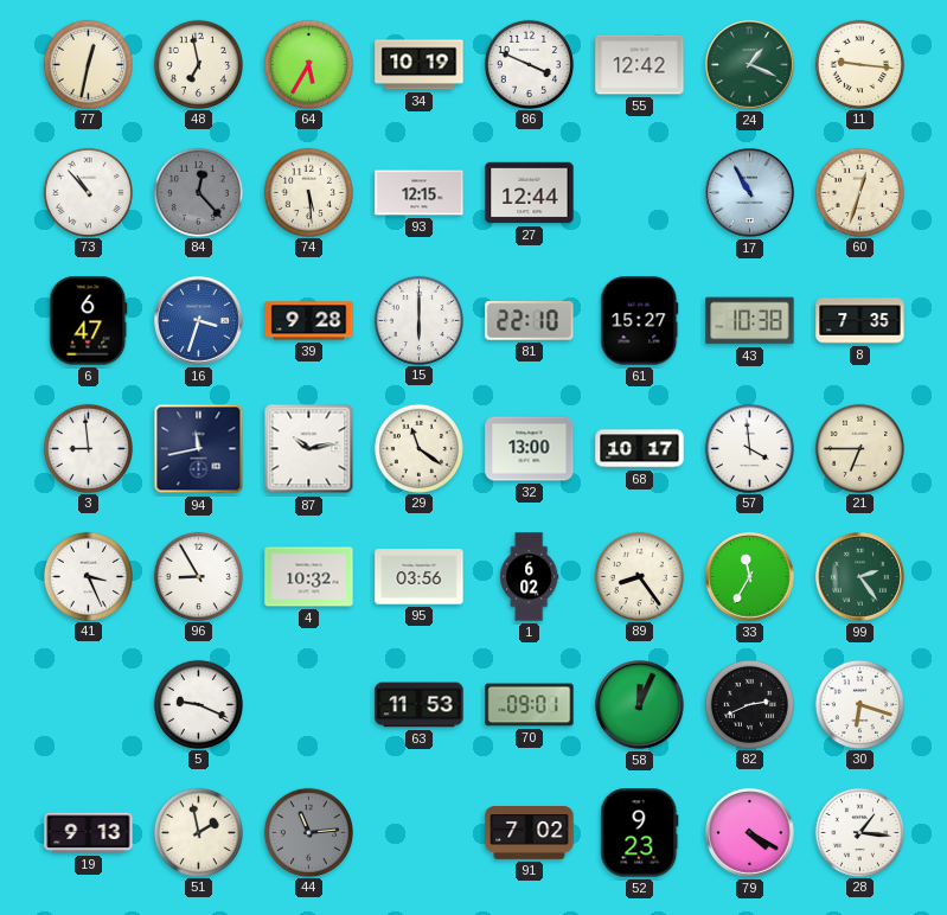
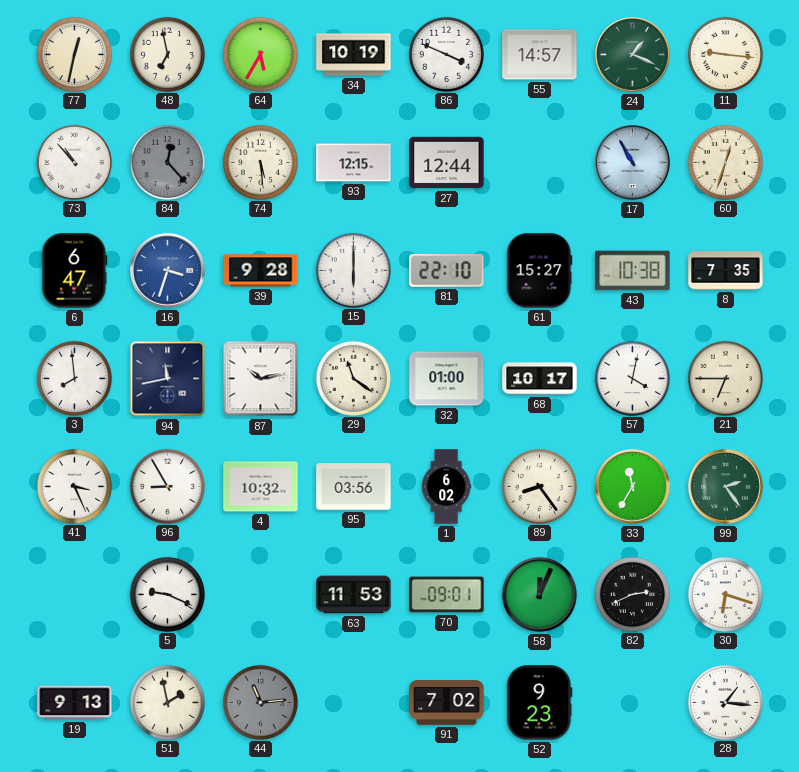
55: 12:42 -> 14:57 (540, 55)
3: 8:59 -> 7:59 (74, 378)
32: 13:00 -> 01:00 (447, 379)
57: 3:59 -> 4:02 (632, 378)
79: 4:20 -> none (750, 833)
